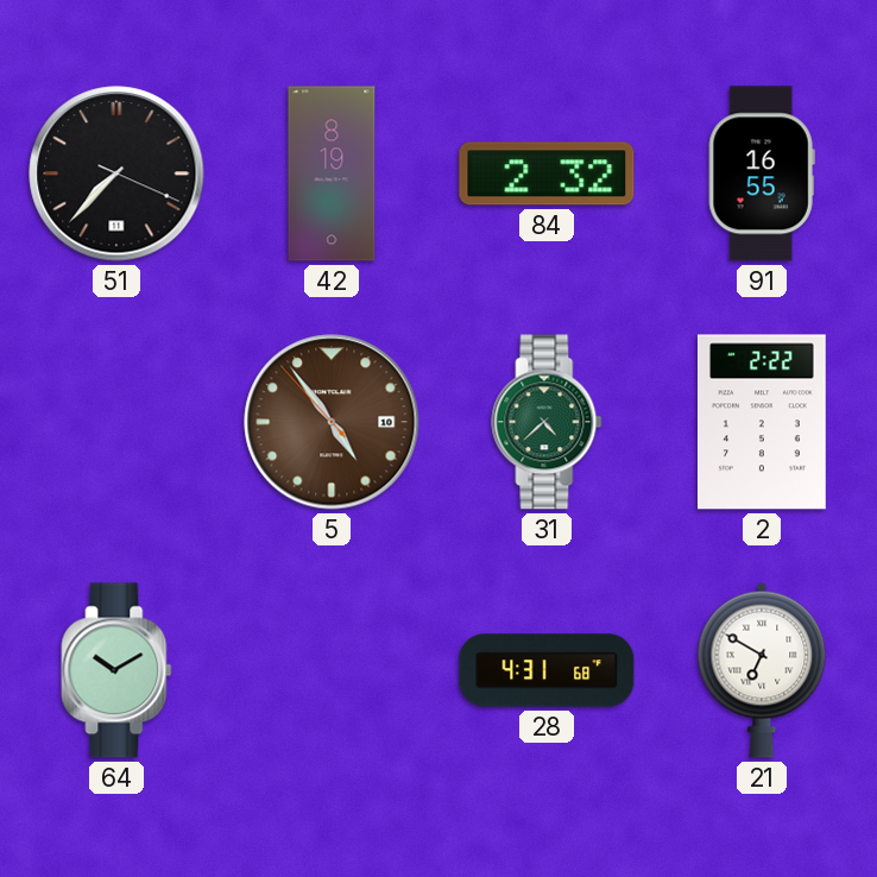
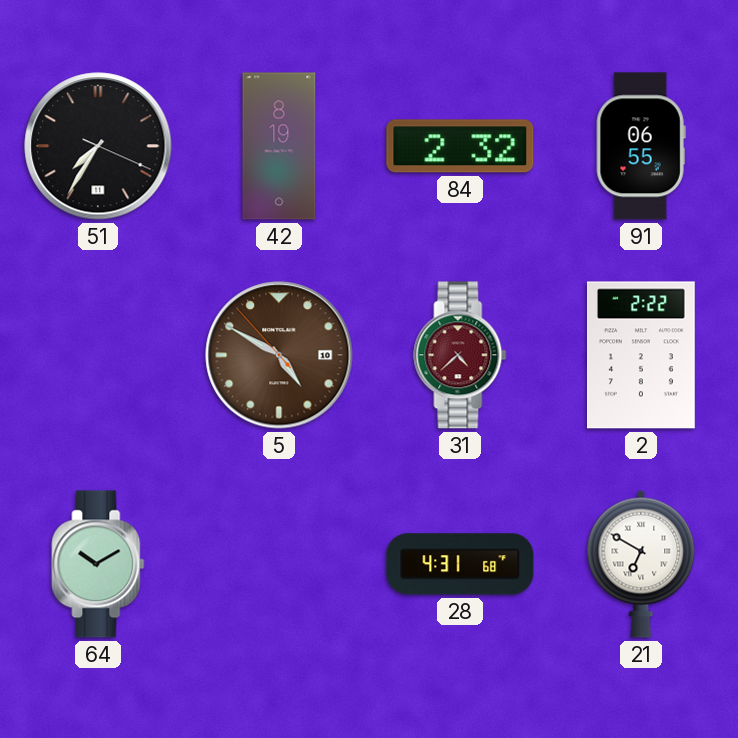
51: 7:37 -> 7:35 (98, 146)
91: 16:55 -> 06:55 (641, 146)
5: 4:53 -> 4:49 (279, 355)
31 dial: green -> burgundy (460, 355)
